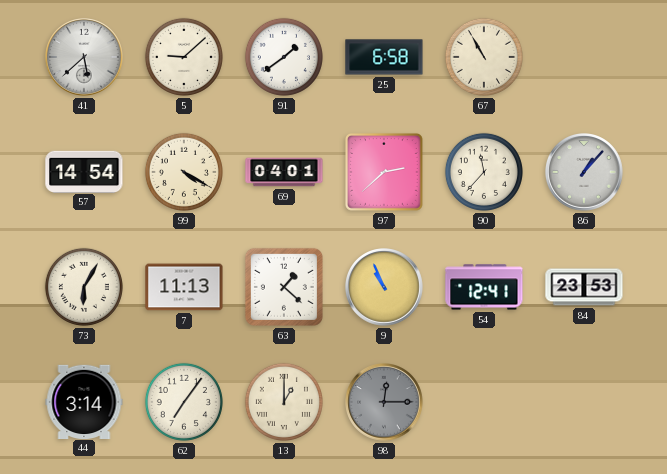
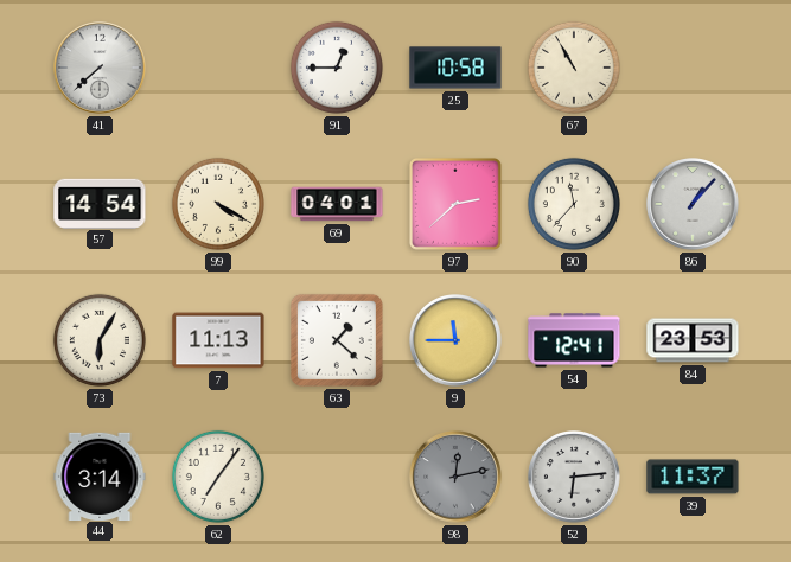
41: 5:38 -> 7:38 (101, 69)
5: 9:08 -> none (184, 57)
91: 1:39 -> 12:45 (337, 68)
25: 6:58 -> 10:58 (455, 68)
9: 10:56 -> 11:45 (457, 341)
13: 1:00 -> none (284, 402)
98: 12:15 -> 12:13 (457, 478)
52: none -> 6:14 (575, 478)
39: none -> 11:37 (693, 477)
